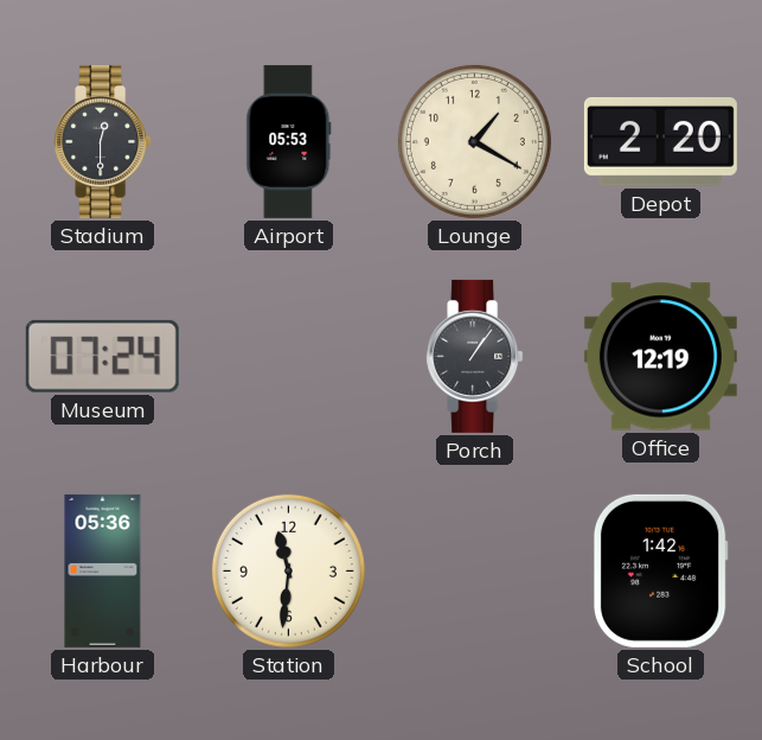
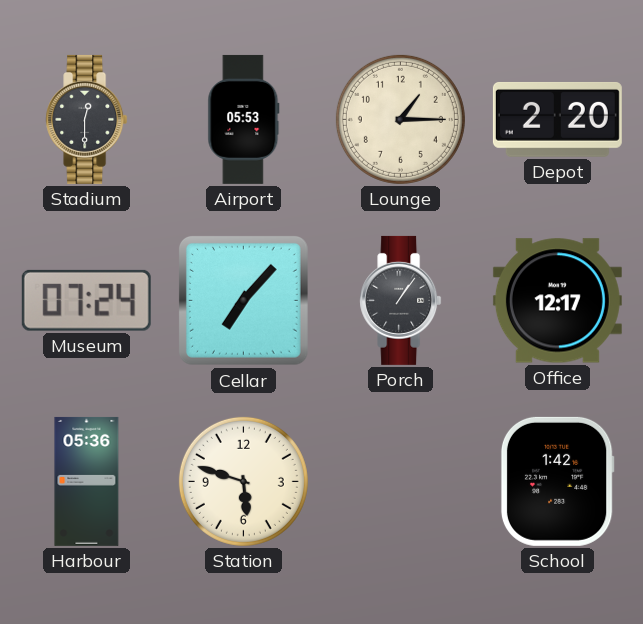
Lounge: 1:20 -> 1:15 (400, 119)
Cellar: none -> 7:07 (243, 300)
Office: 12:19 -> 12:17 (557, 301)
Station: 11:31 -> 5:48 (243, 481)
